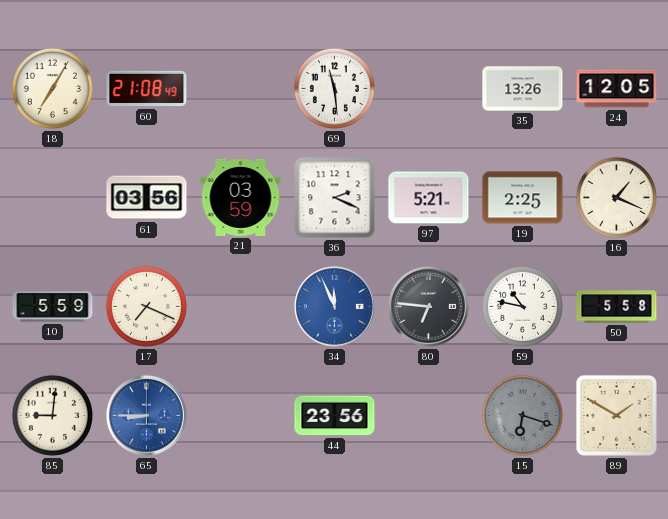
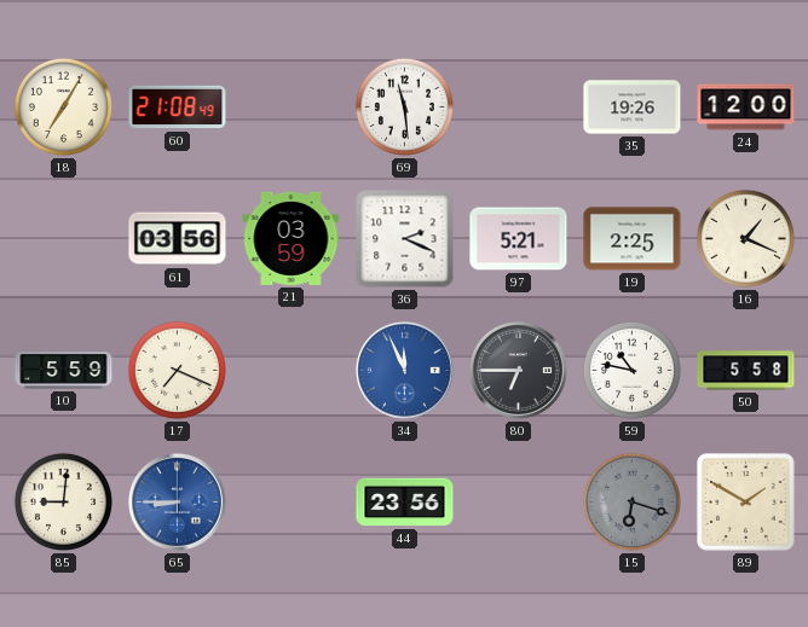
35: 13:26 -> 19:26 (633, 108)
24: 12:05 -> 12:00 (746, 108)
80: 6:46 -> 6:45 (518, 370)
